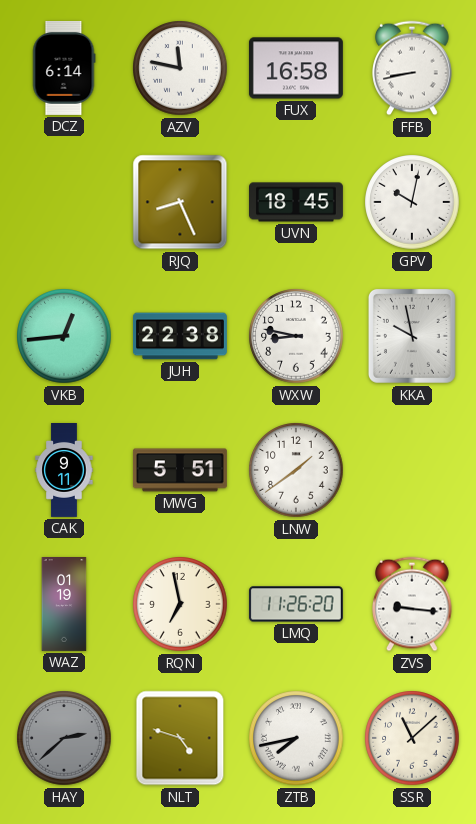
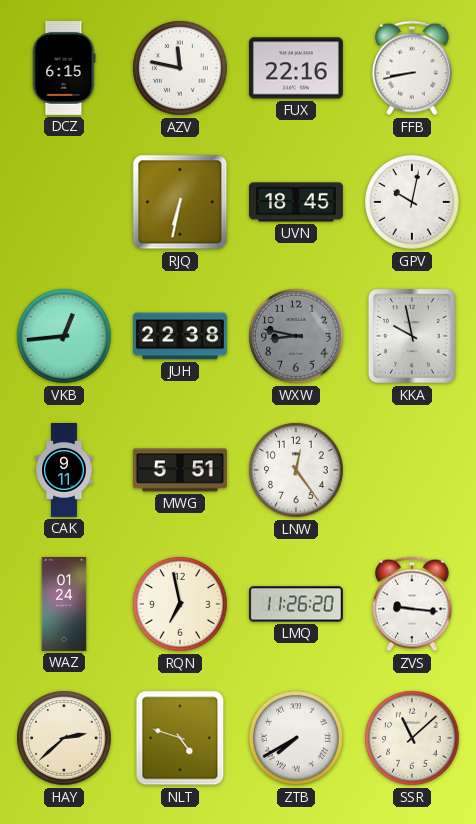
DCZ: 6:14 -> 6:15 (64, 68)
FUX: 16:58 -> 22:16 (296, 68)
RJQ: 8:26 -> 6:32 (180, 202)
WXW dial: white -> grey (296, 336)
LNW: 1:39 -> 12:24 (296, 470)
WAZ: 01:19 -> 01:24 (64, 605)
HAY dial: grey -> cream (64, 738)
ZTB: 7:43 -> 7:40 (296, 738)
